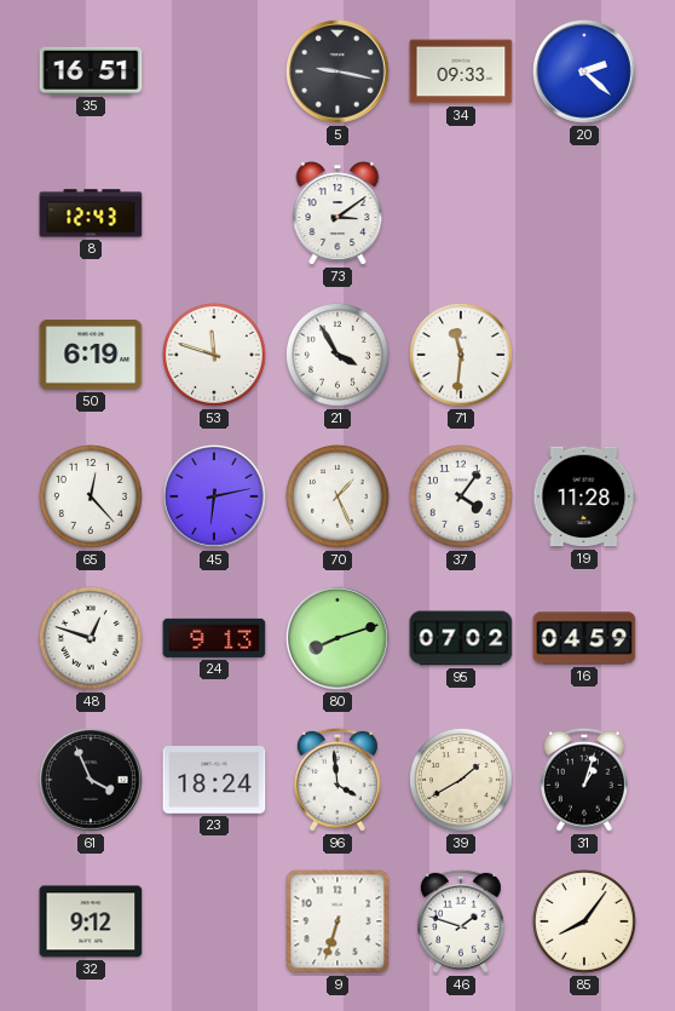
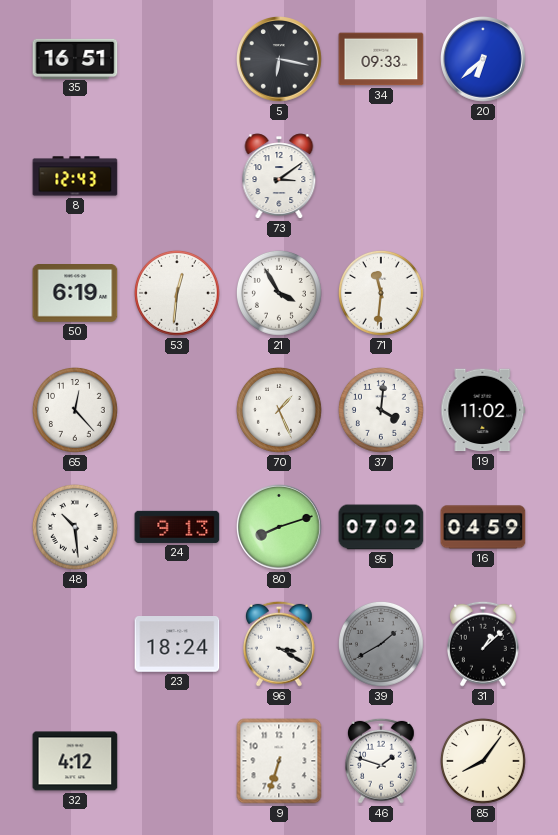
5: 9:17 -> 6:17 (280, 60)
20: 2:22 -> 6:38 (484, 60)
53: 11:48 -> 12:31 (177, 293)
45: 6:13 -> none (215, 498)
37: 4:06 -> 4:01 (381, 410)
19: 11:28 -> 11:02 (483, 410)
48: 12:48 -> 10:29 (75, 527)
61: 3:56 -> none (92, 781)
96: 3:59 -> 3:20 (279, 644)
39 dial: cream -> grey (381, 644)
31: 1:03 -> 1:08 (483, 644)
32: 9:12 -> 4:12 (75, 761)
